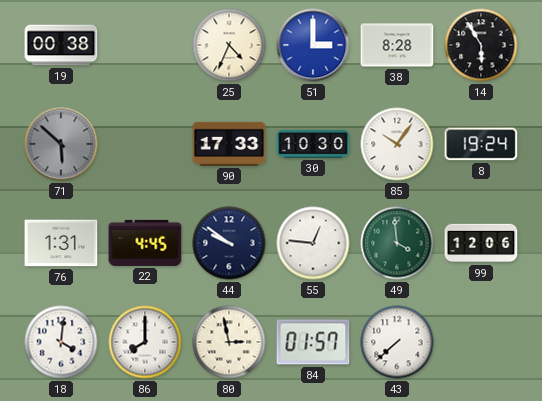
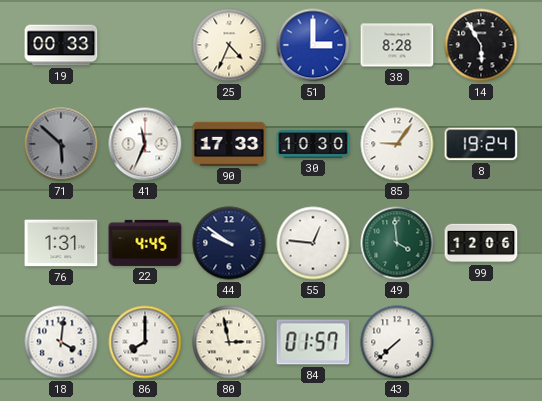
19: 00:38 -> 00:33 (61, 45)
41: none -> 11:34 (145, 144)
85: 10:06 -> 9:06 (397, 144)
